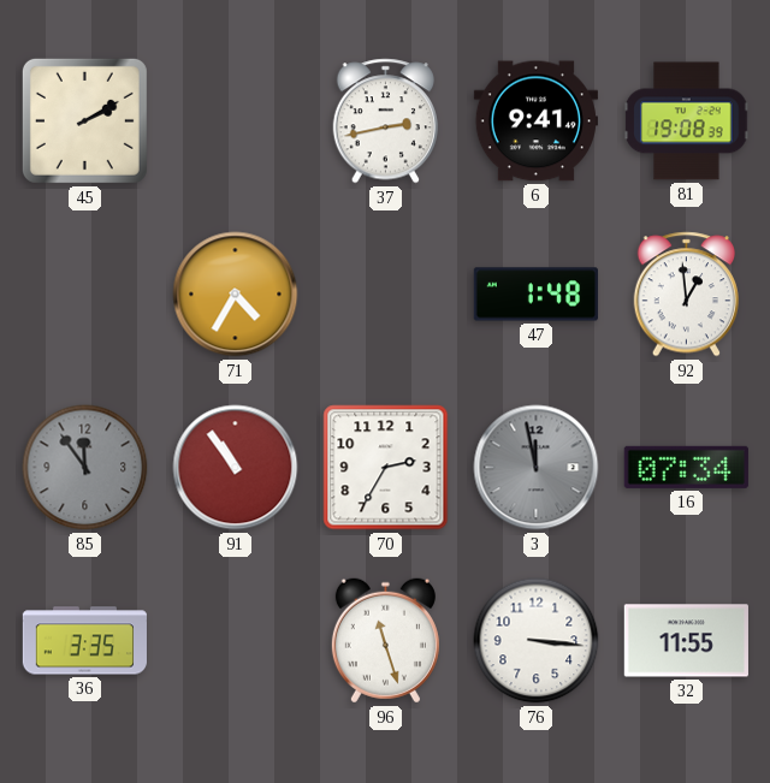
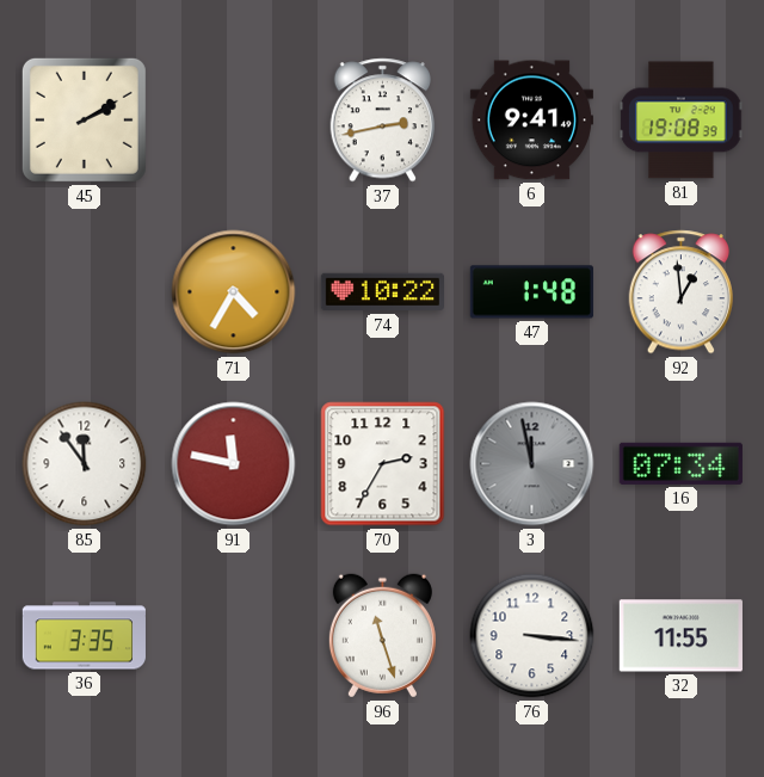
74: none -> 10:22 (382, 292)
85 dial: grey -> white (85, 464)
91: 10:54 -> 11:47 (234, 464)
